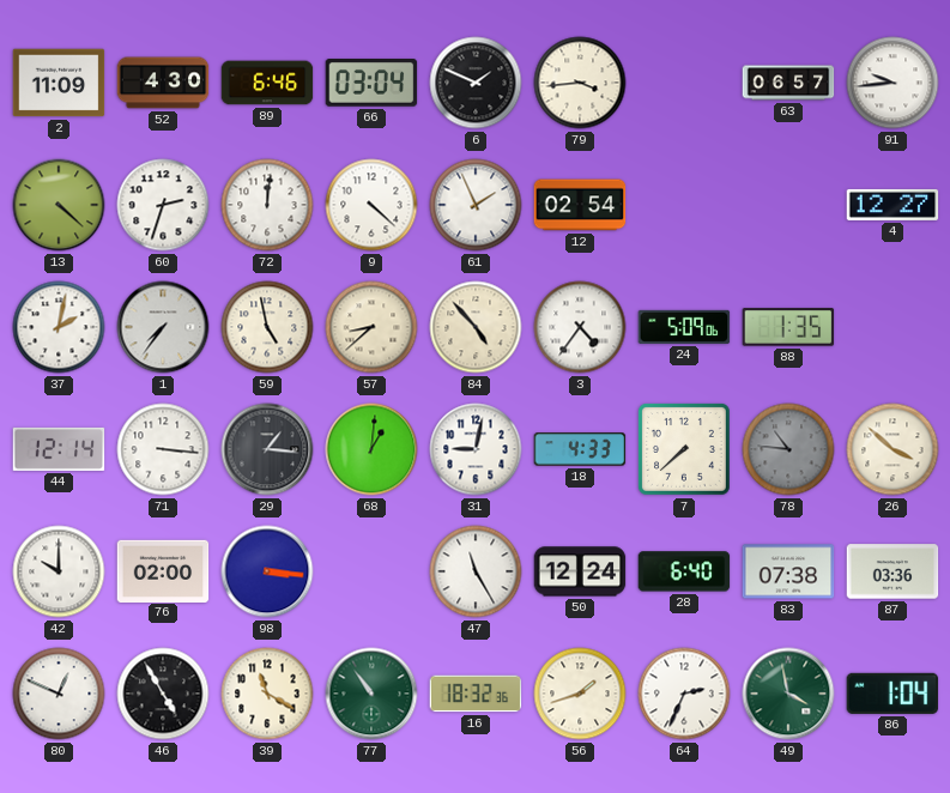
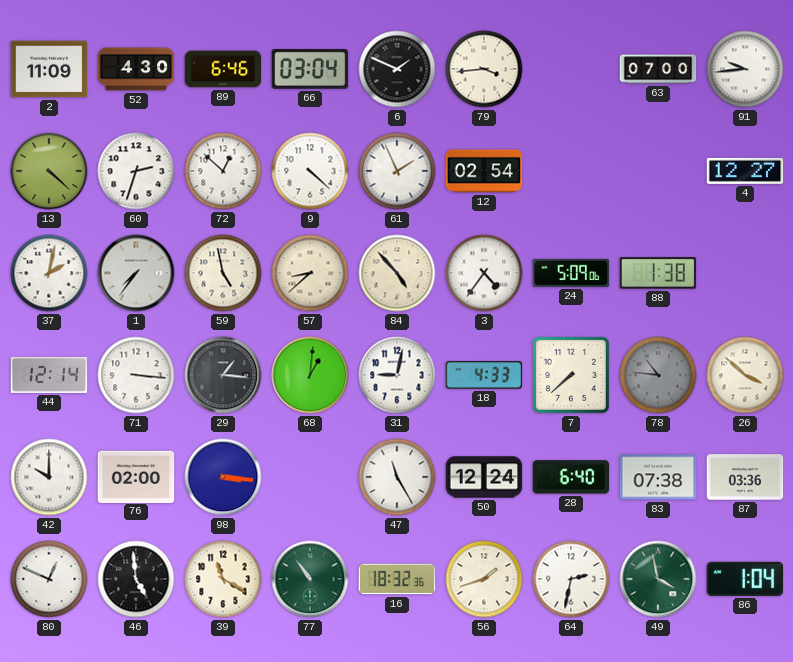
63: 06:57 -> 07:00 (658, 69)
72: 12:01 -> 12:52 (223, 171)
88: 1:35 -> 1:38 (658, 273)
46: 4:55 -> 4:59 (136, 579)
64: 2:34 -> 2:32 (571, 579)
